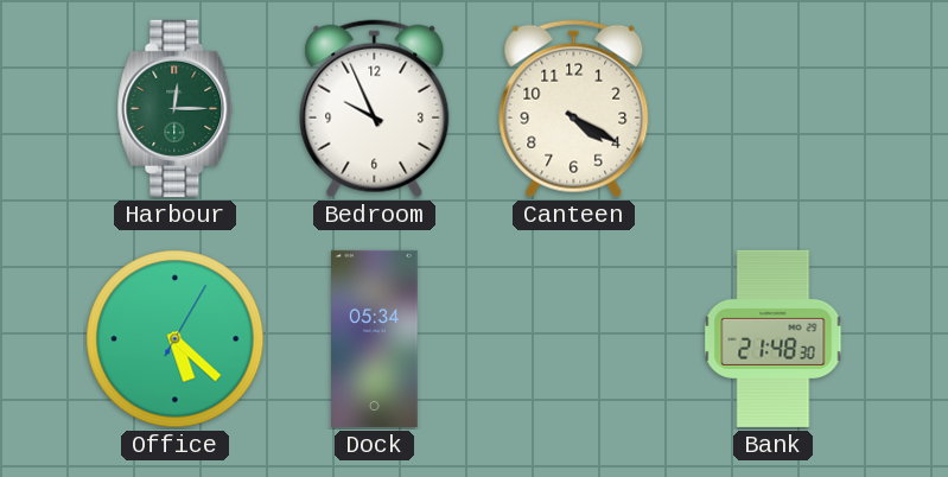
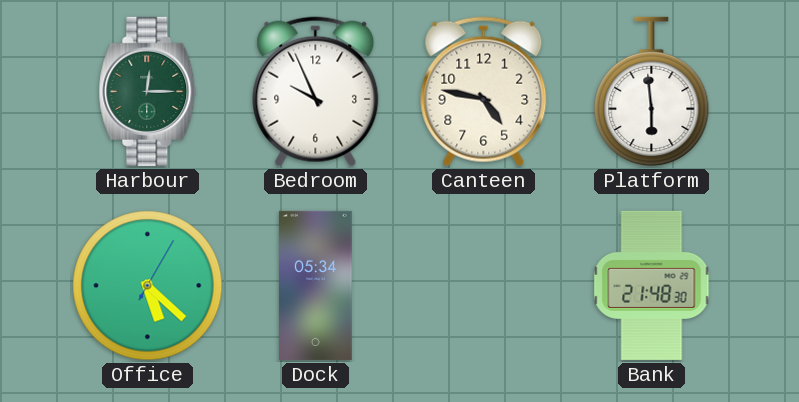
Canteen: 4:20 -> 4:47 (484, 92)
Platform: none -> 5:59 (652, 92)
